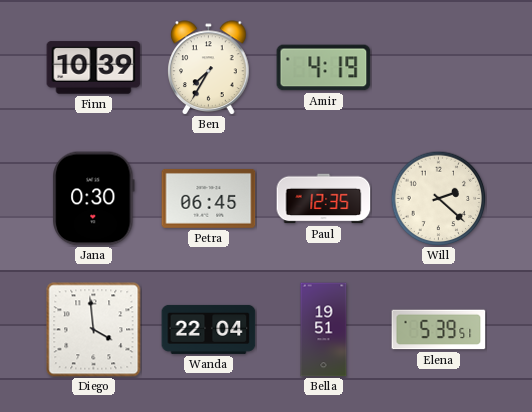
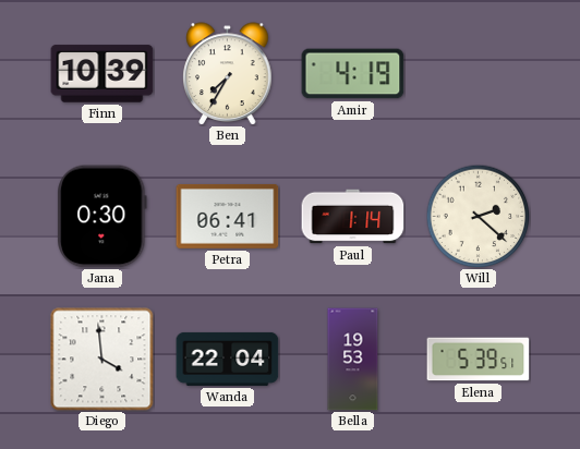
Petra: 06:45 -> 06:41 (228, 216)
Paul: 12:35 -> 1:14 (353, 217)
Bella: 19:51 -> 19:53 (353, 360)
